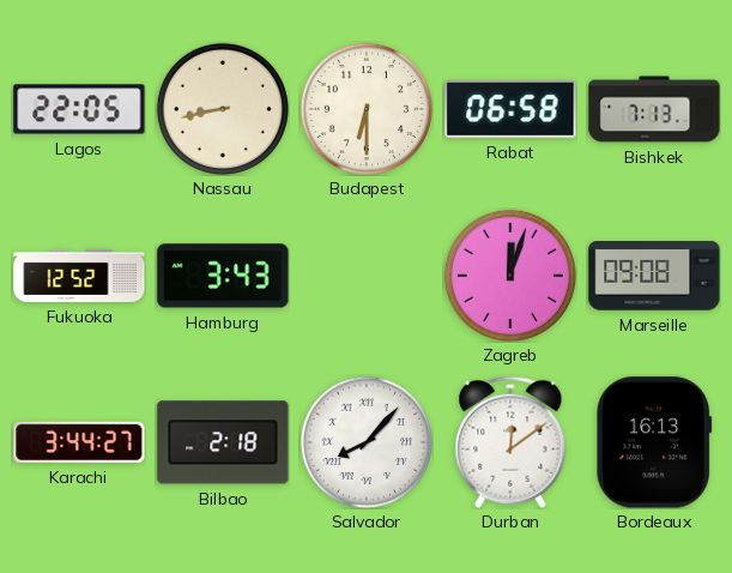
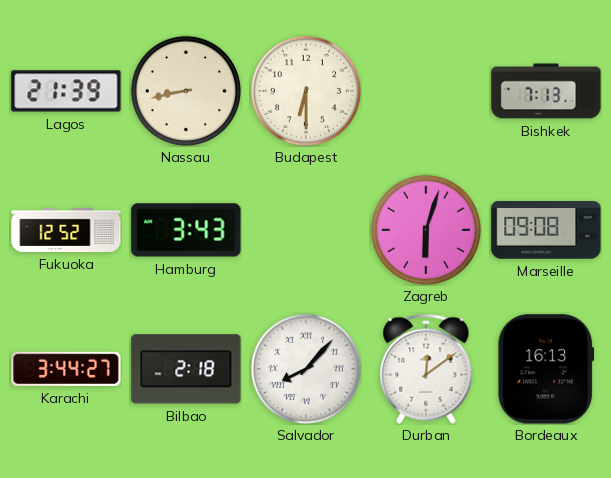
Lagos: 22:05 -> 21:39 (66, 91)
Rabat: 06:58 -> none (510, 109)
Zagreb: 12:03 -> 6:03 (426, 230)
